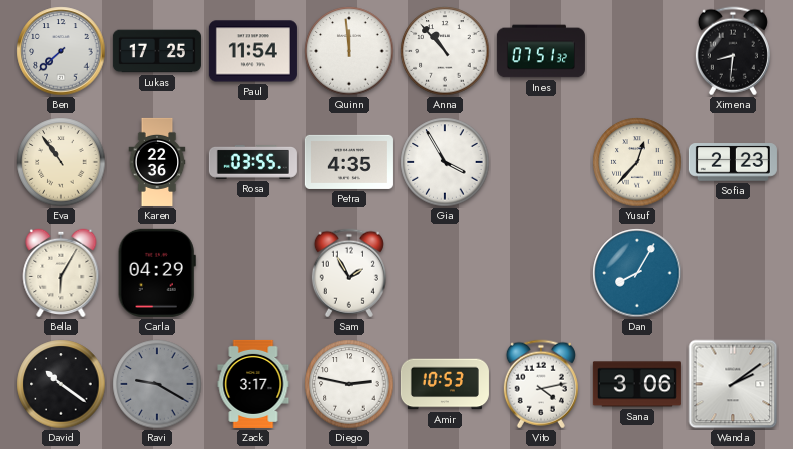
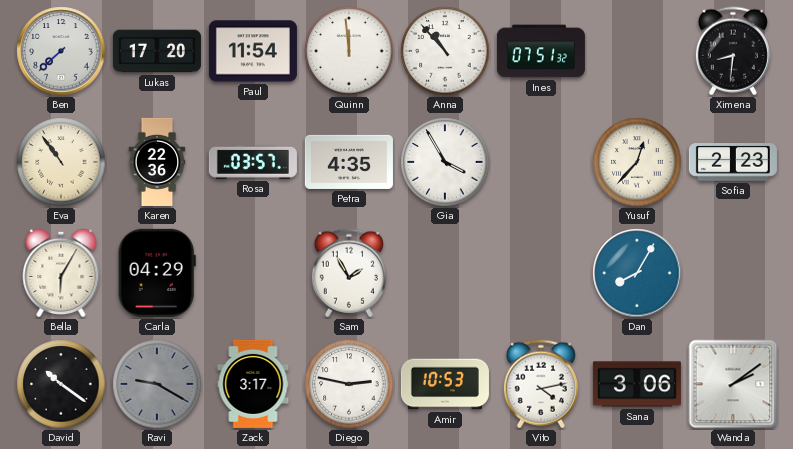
Lukas: 17:25 -> 17:20 (157, 51)
Rosa: 03:55 -> 03:57 (253, 162)
